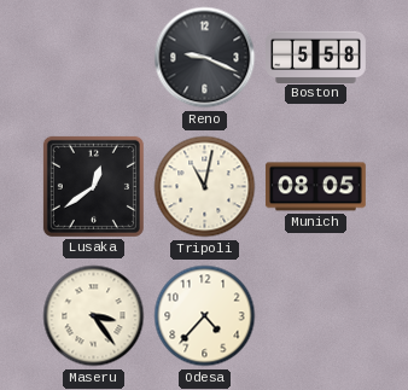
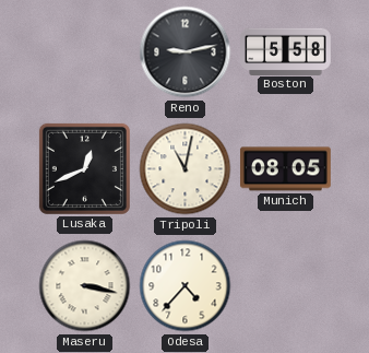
Reno: 9:19 -> 9:13 (186, 52)
Lusaka: 12:39 -> 12:41 (84, 168)
Maseru: 3:24 -> 3:17 (85, 286)
